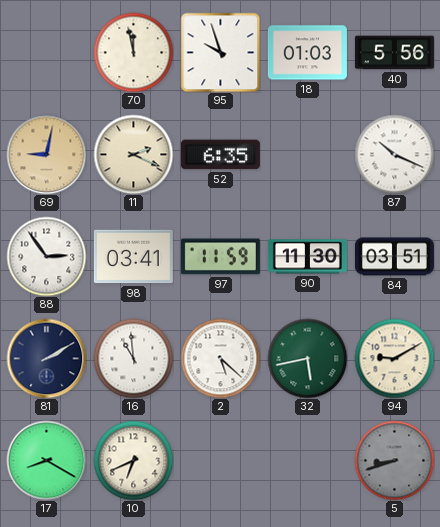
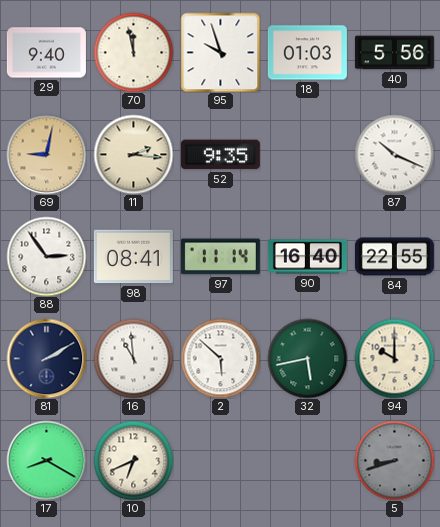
29: none -> 9:40 (46, 53)
11: 2:19 -> 2:16 (133, 154)
52: 6:35 -> 9:35 (220, 155)
98: 03:41 -> 08:41 (133, 257)
97: 11:59 -> 11:14 (220, 257)
90: 11:30 -> 16:40 (307, 257)
84: 03:51 -> 22:55 (394, 257)
2: 5:22 -> 5:52 (220, 358)
94: 9:10 -> 10:00 (394, 358)
